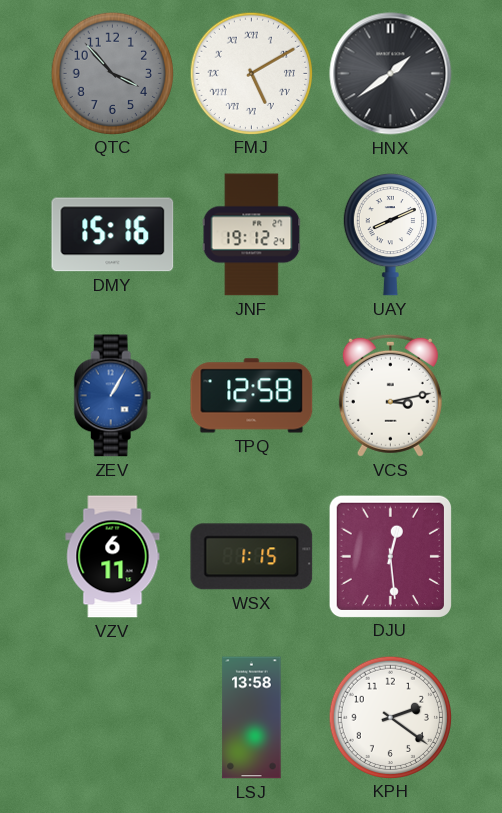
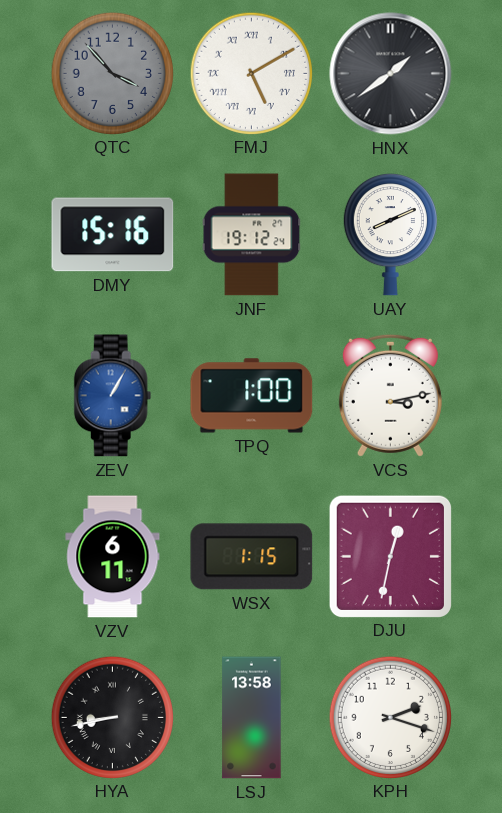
TPQ: 12:58 -> 1:00 (252, 396)
DJU: 12:29 -> 12:32 (390, 556)
HYA: none -> 8:43 (112, 717)
KPH: 2:21 -> 2:18 (390, 717)
